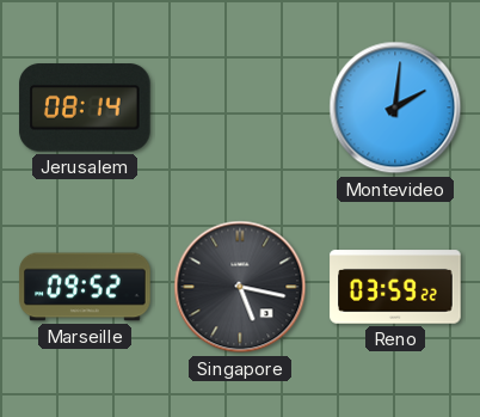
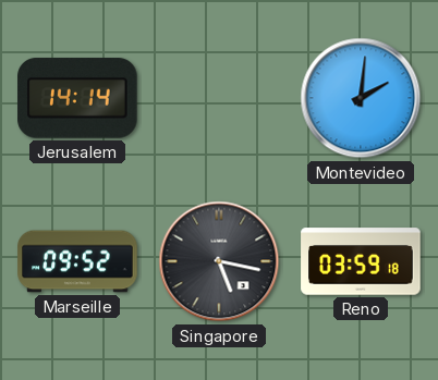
Jerusalem: 08:14 -> 14:14 (77, 98)
Reno: 03:59:22 -> 03:59:18 (361, 261)
